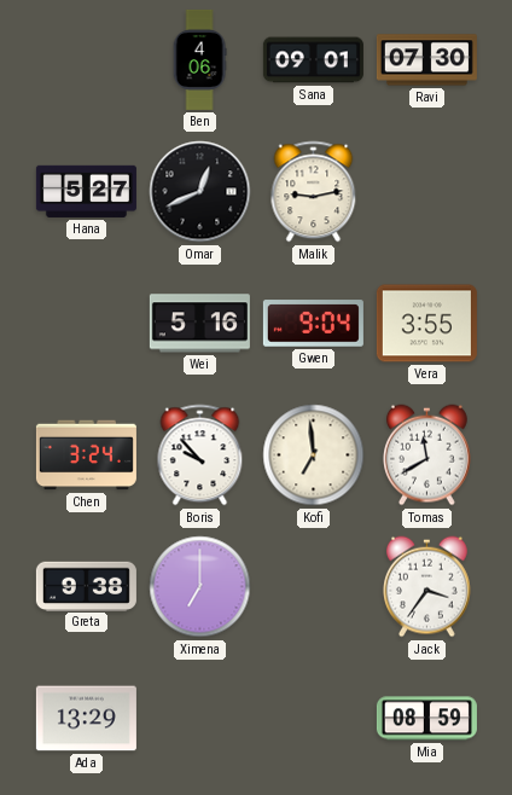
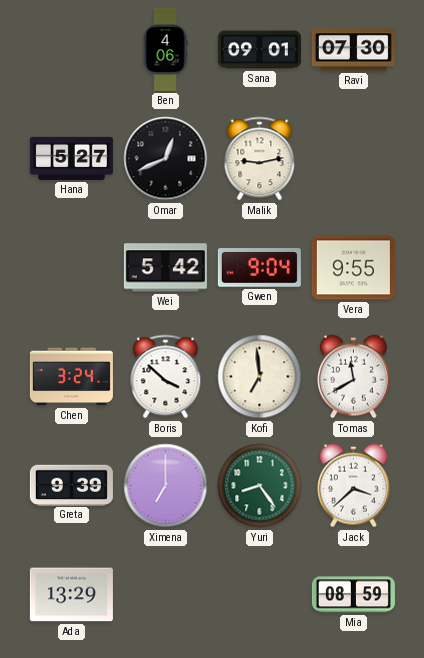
Wei: 5:16 -> 5:42 (165, 268)
Vera: 3:55 -> 9:55 (353, 268)
Boris: 9:53 -> 3:52 (166, 377)
Greta: 9:38 -> 9:39 (71, 485)
Yuri: none -> 8:24 (260, 486)
Jack: 3:36 -> 3:38 (354, 486)
